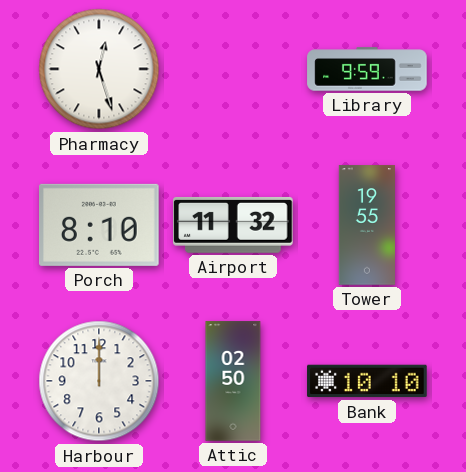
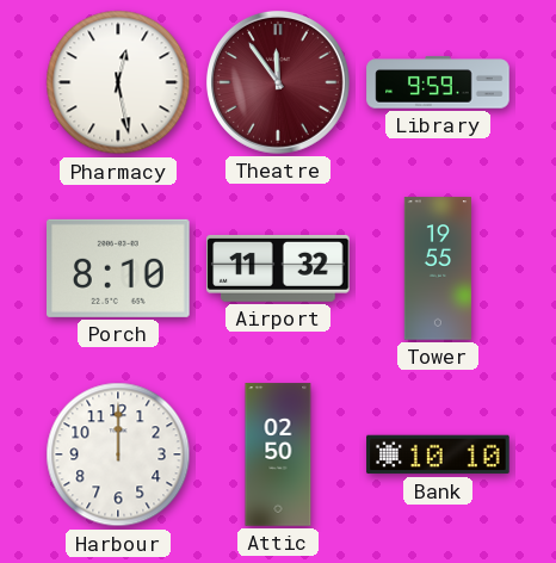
Pharmacy: 12:27 -> 12:28 (118, 82)
Theatre: none -> 11:54 (278, 82)
